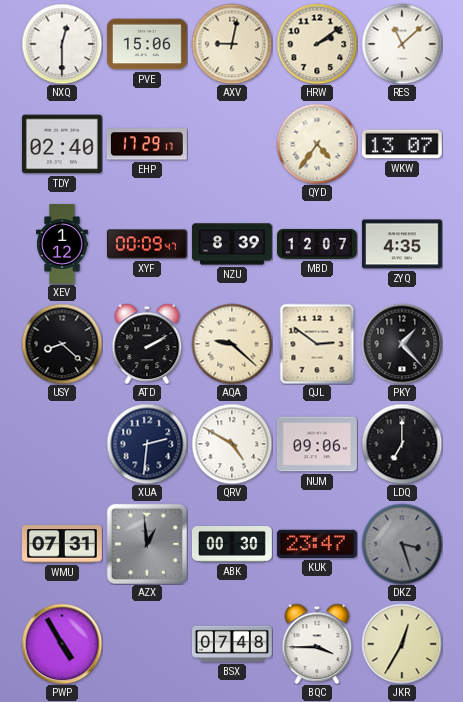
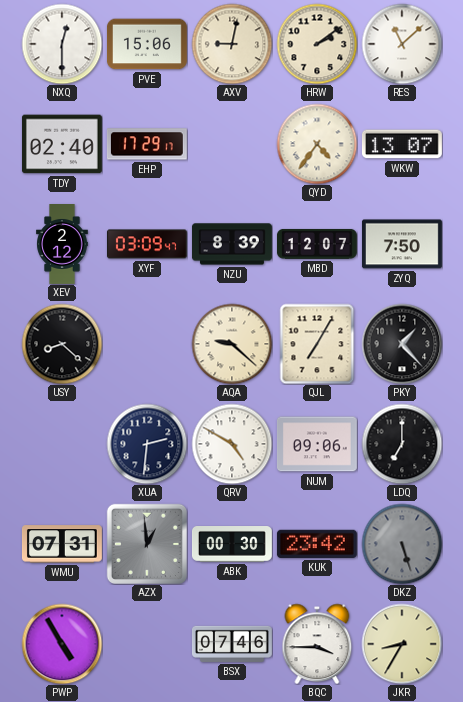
XEV: 1:12 -> 2:12 (62, 245)
XYF: 00:09 -> 03:09 (147, 244)
ZYQ: 4:35 -> 7:50 (402, 244)
ATD: 2:10 -> none (147, 344)
QJL: 2:51 -> 7:05 (317, 344)
KUK: 23:47 -> 23:42 (317, 544)
DKZ: 3:27 -> 5:27 (402, 544)
BSX: 07:48 -> 07:46 (232, 644)
JKR: 12:35 -> 8:35 (402, 644)
